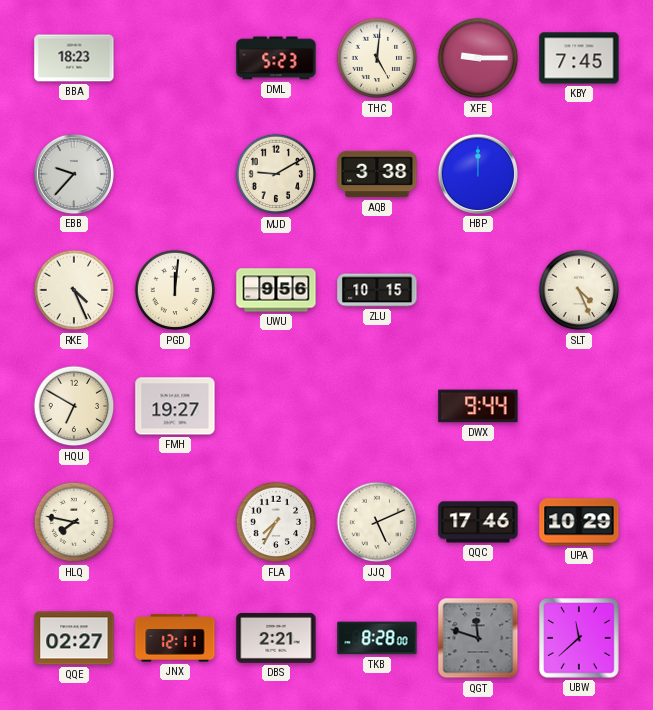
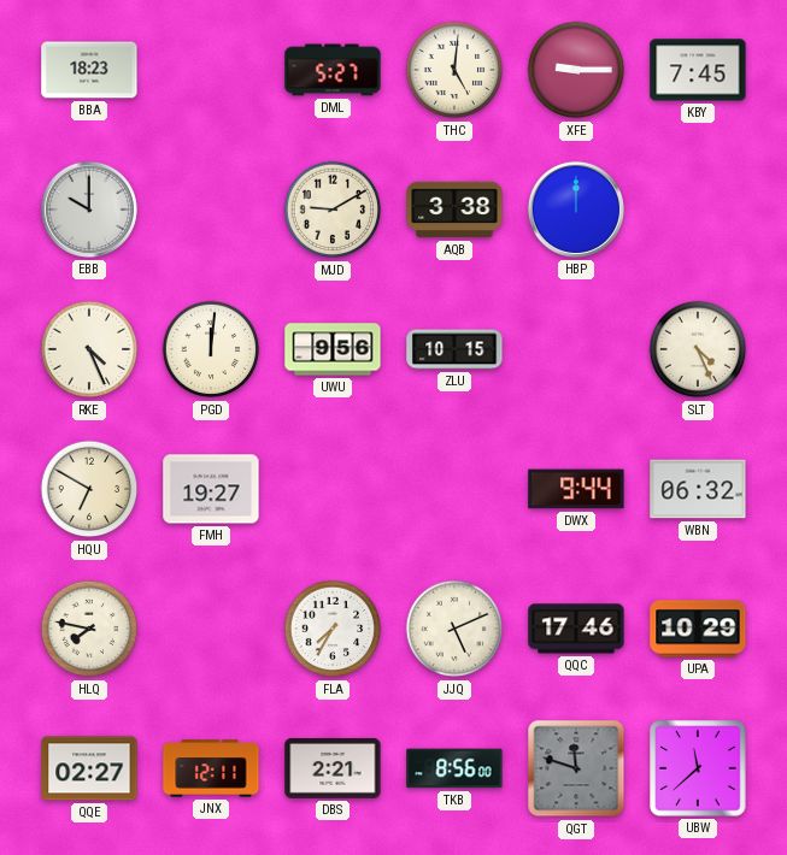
DML: 5:23 -> 5:27 (333, 70)
EBB: 9:37 -> 10:00 (89, 210)
WBN: none -> 06:32 (698, 489)
TKB: 8:28 -> 8:56 (454, 768)
